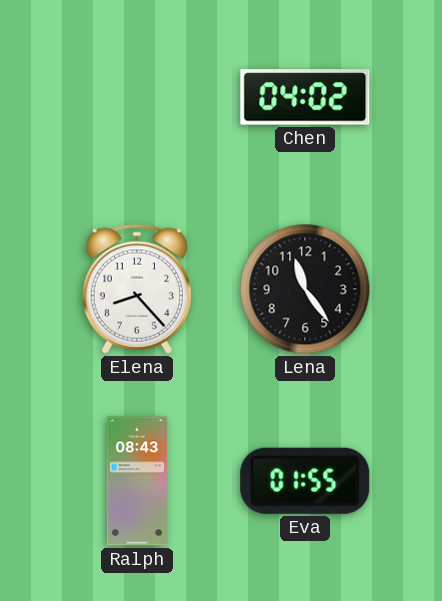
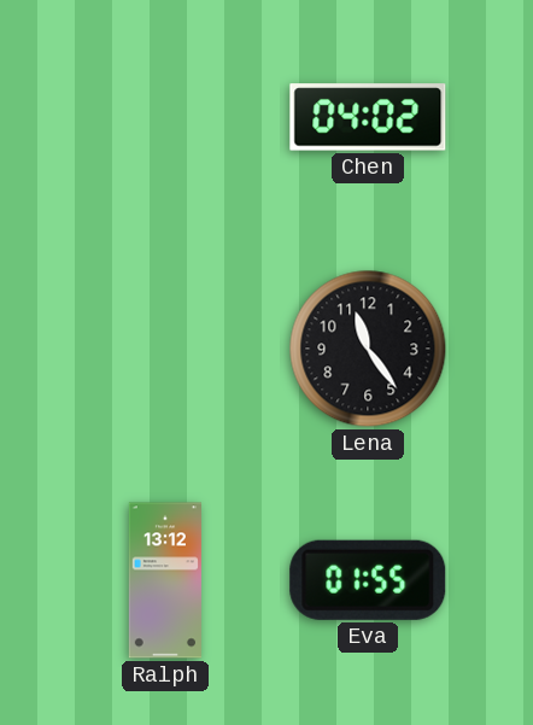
Elena: 8:23 -> none (137, 289)
Ralph: 08:43 -> 13:12 (164, 580)
